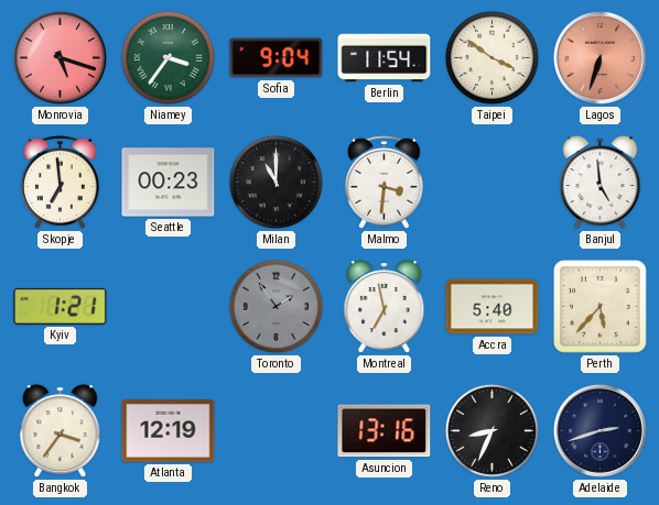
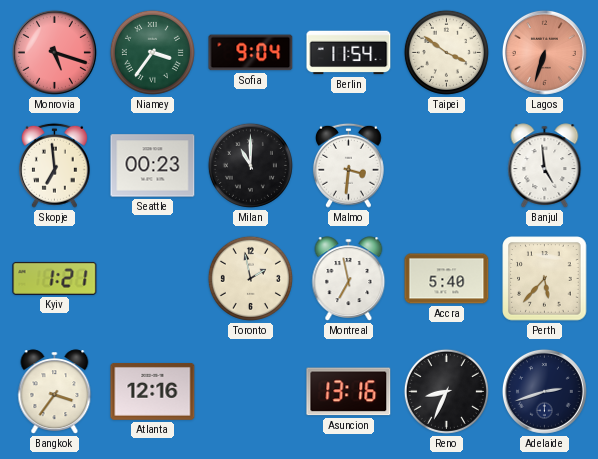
Toronto: 1:54 -> 1:58 (250, 278)
Toronto dial: grey -> cream (250, 278)
Atlanta: 12:19 -> 12:16 (153, 391)
